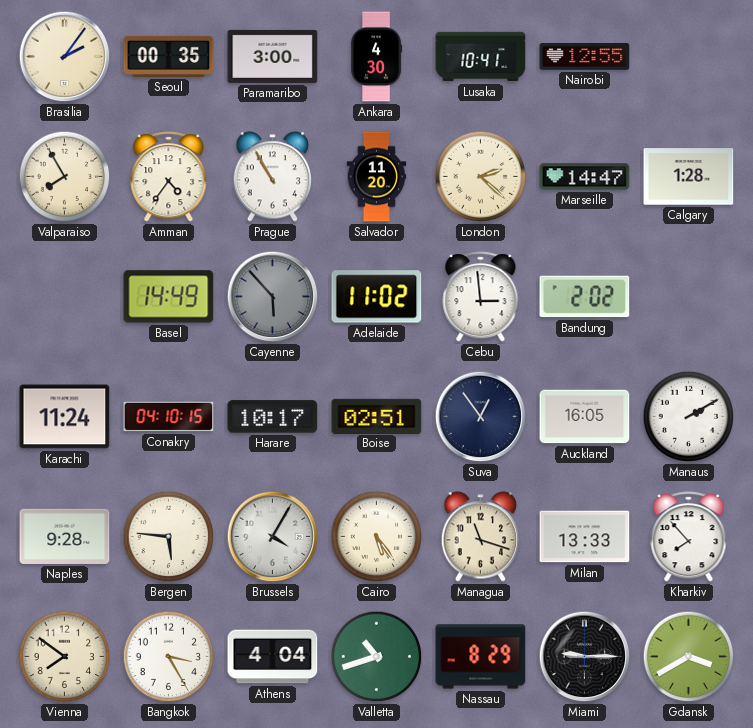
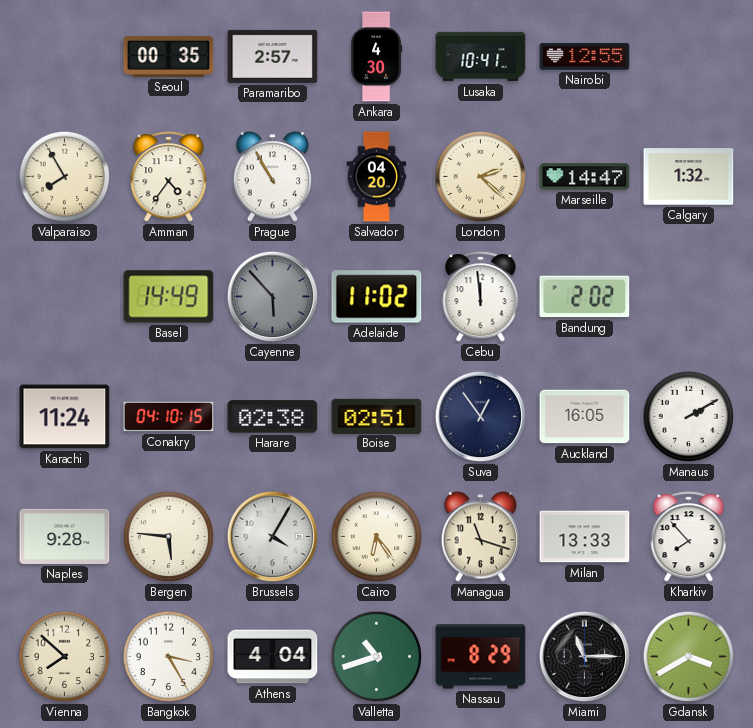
Brasilia: 2:06 -> none (65, 57)
Paramaribo: 3:00 -> 2:57 (273, 56)
Salvador: 11:20 -> 04:20 (377, 177)
Calgary: 1:28 -> 1:32 (689, 177)
Cebu: 2:59 -> 11:59 (481, 297)
Harare: 10:17 -> 02:38 (273, 417)
Cairo: 5:24 -> 6:24 (377, 537)
Vienna: 7:51 -> 7:52 (65, 657)
Miami: 9:15 -> 11:15 (585, 657)
